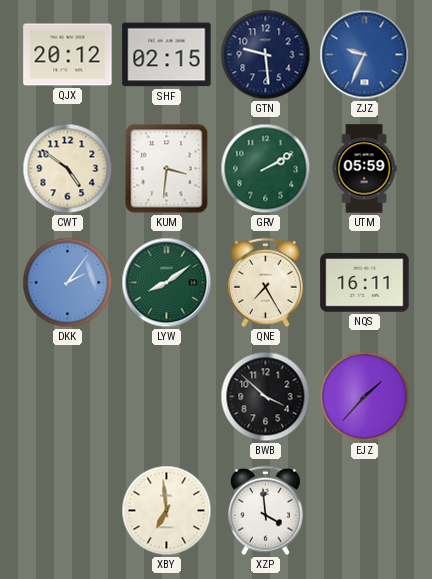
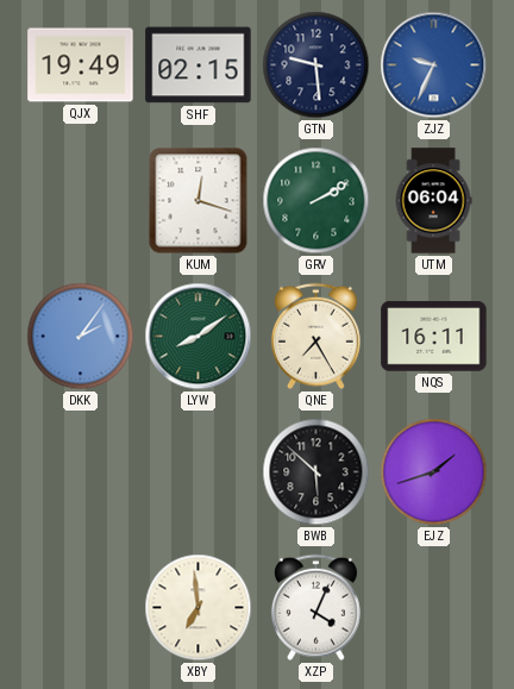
QJX: 20:12 -> 19:49 (81, 65)
CWT: 4:51 -> none (68, 169)
KUM: 3:31 -> 12:18 (199, 201)
UTM: 05:59 -> 06:04 (433, 201)
BWB: 3:52 -> 5:52 (316, 472)
EJZ: 1:37 -> 1:42 (434, 472)
XZP: 3:59 -> 4:04 (316, 608)
